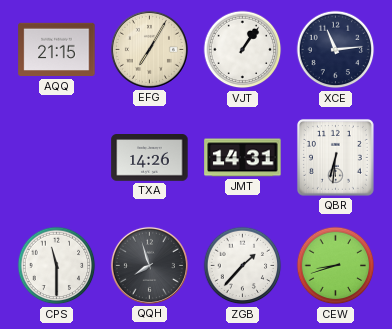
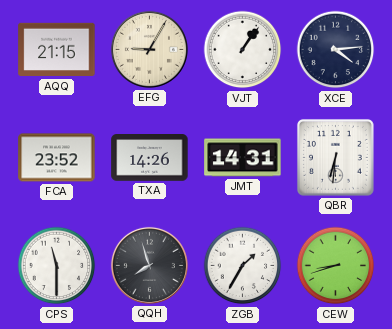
EFG: 7:05 -> 9:05 (149, 49)
XCE: 11:14 -> 4:14 (336, 50)
FCA: none -> 23:52 (57, 158)
ZGB: 1:37 -> 1:35 (243, 266)
